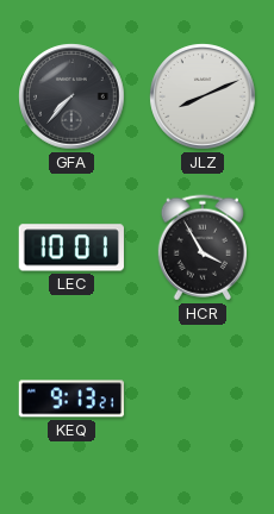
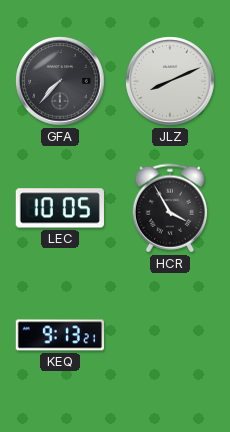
LEC: 10:01 -> 10:05 (60, 208)
